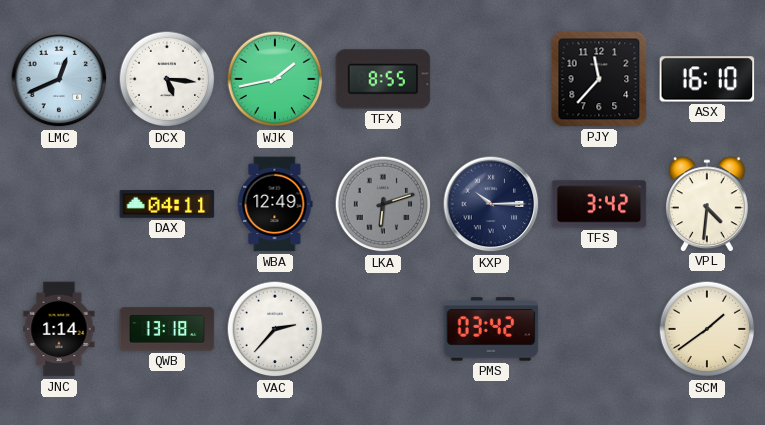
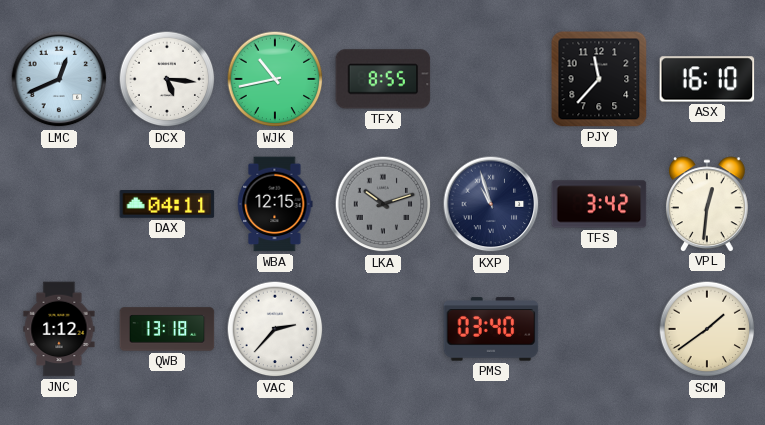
WJK: 1:43 -> 10:43 (275, 79)
WBA: 12:49 -> 12:15 (275, 204)
LKA: 6:12 -> 10:12 (383, 204)
KXP: 10:15 -> 10:57 (491, 204)
VPL: 4:31 -> 12:31 (707, 204)
JNC: 1:14 -> 1:12 (59, 329)
PMS: 03:42 -> 03:40 (491, 329)
